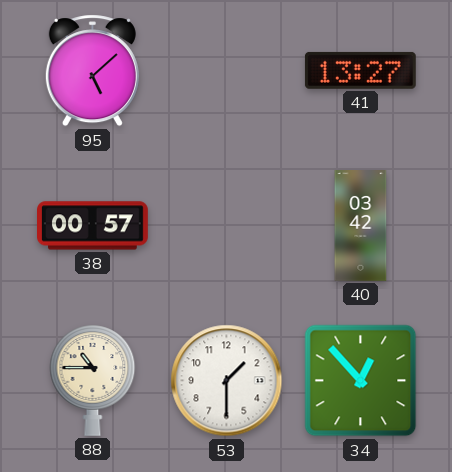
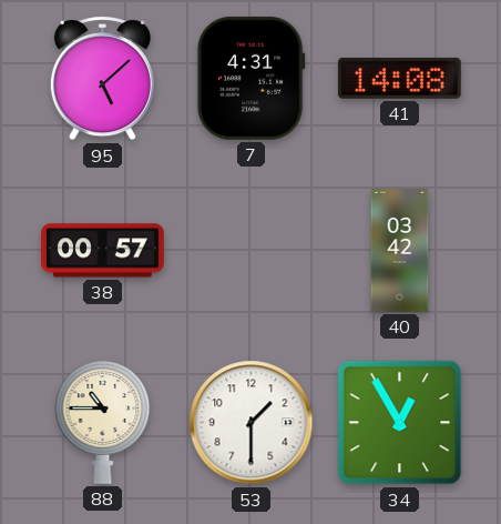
7: none -> 4:31 (250, 78)
41: 13:27 -> 14:08 (399, 78)
34: 12:53 -> 12:55 (400, 423)
